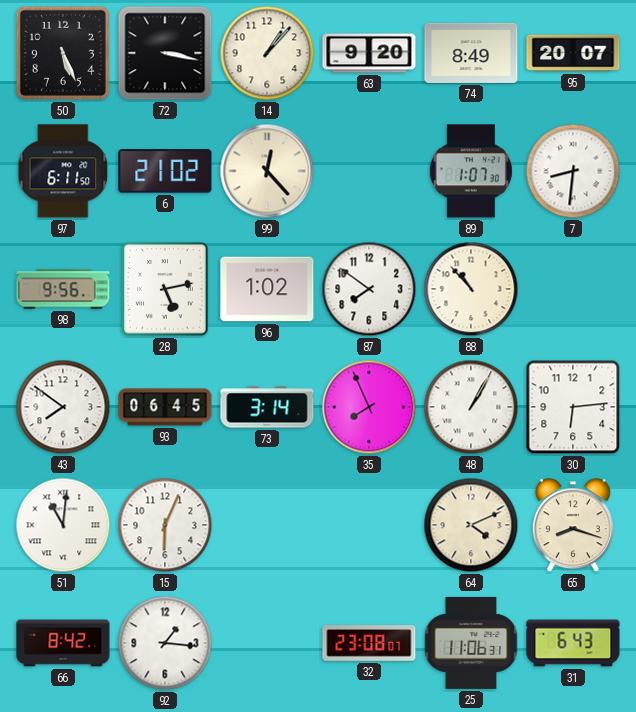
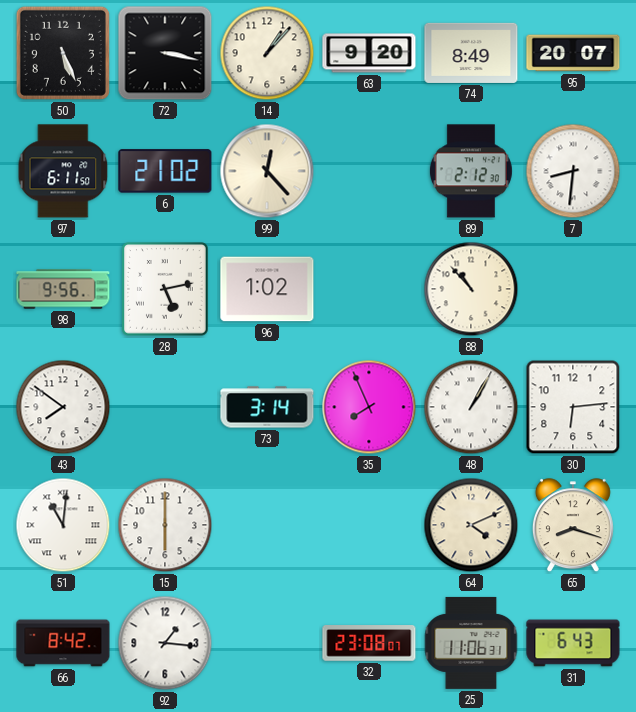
89: 1:07 -> 2:12 (471, 171)
87: 7:51 -> none (369, 289)
93: 06:45 -> none (165, 407)
15: 6:04 -> 6:00 (165, 525)
